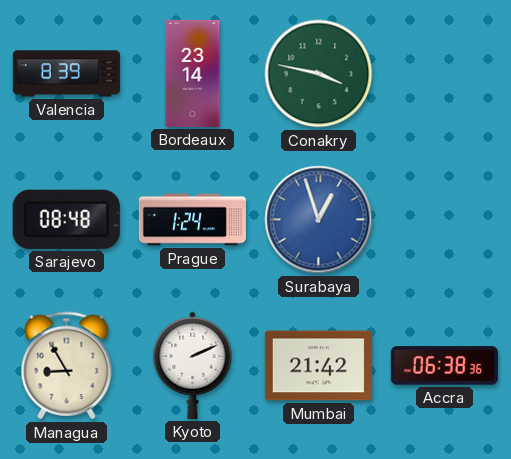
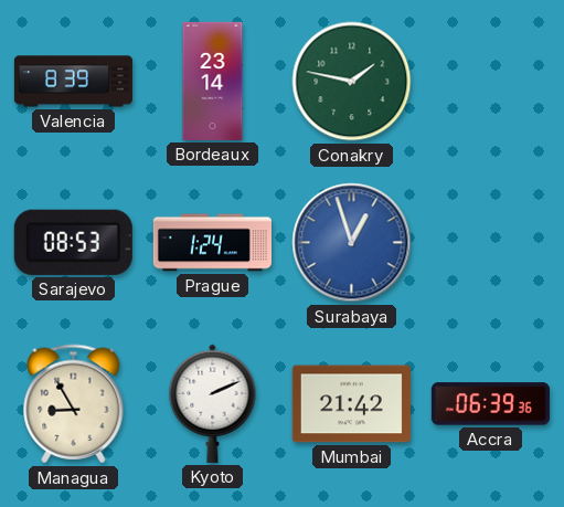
Conakry: 3:47 -> 1:47 (352, 82)
Sarajevo: 08:48 -> 08:53 (73, 242)
Accra: 06:38 -> 06:39 (490, 404)
